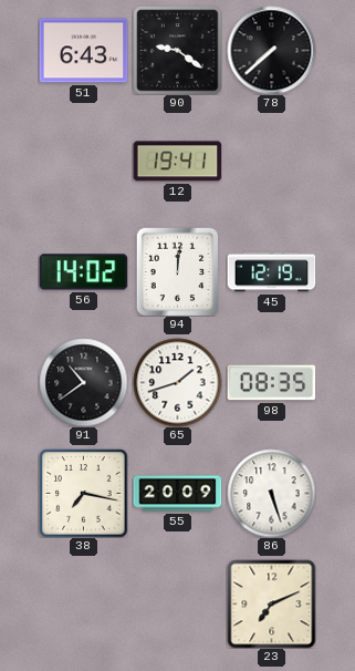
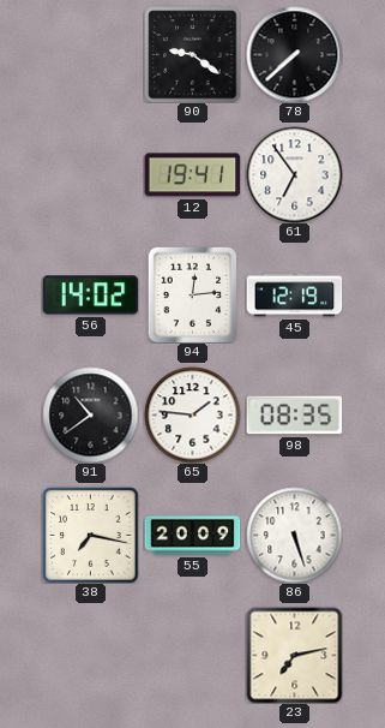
51: 6:43 -> none (83, 51)
61: none -> 6:54 (294, 174)
94: 12:01 -> 12:14 (193, 294)
65: 1:42 -> 1:46 (192, 414)
23: 7:11 -> 7:13 (294, 655)
